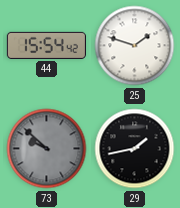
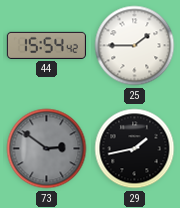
25: 1:48 -> 1:45 (135, 46)
73: 9:52 -> 2:51 (47, 149)
